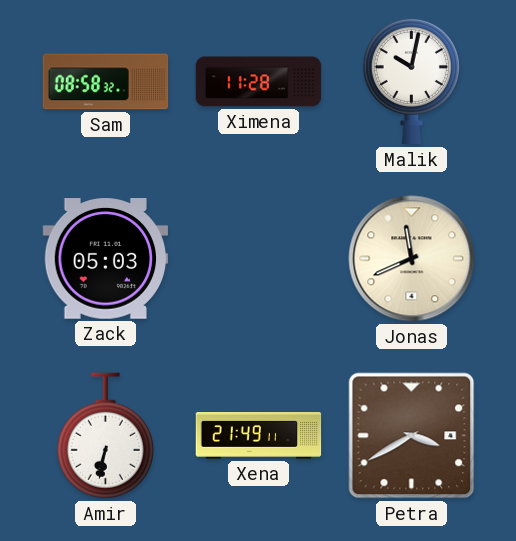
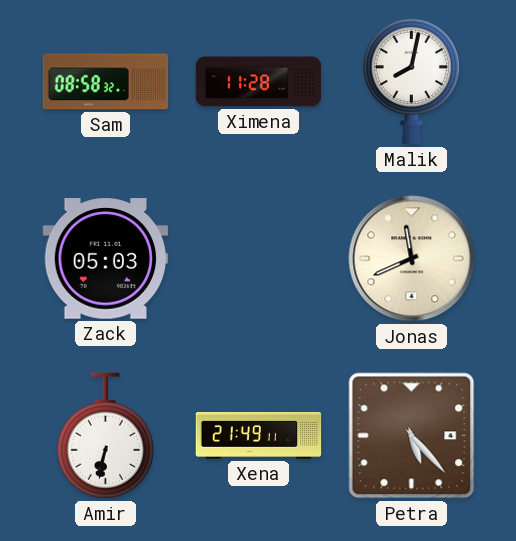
Malik: 10:02 -> 8:02 (411, 81)
Petra: 3:40 -> 5:23 (412, 436)
